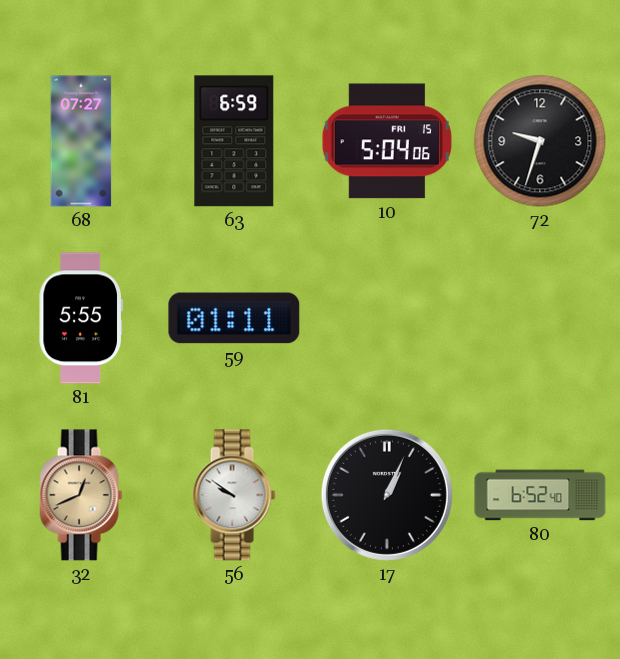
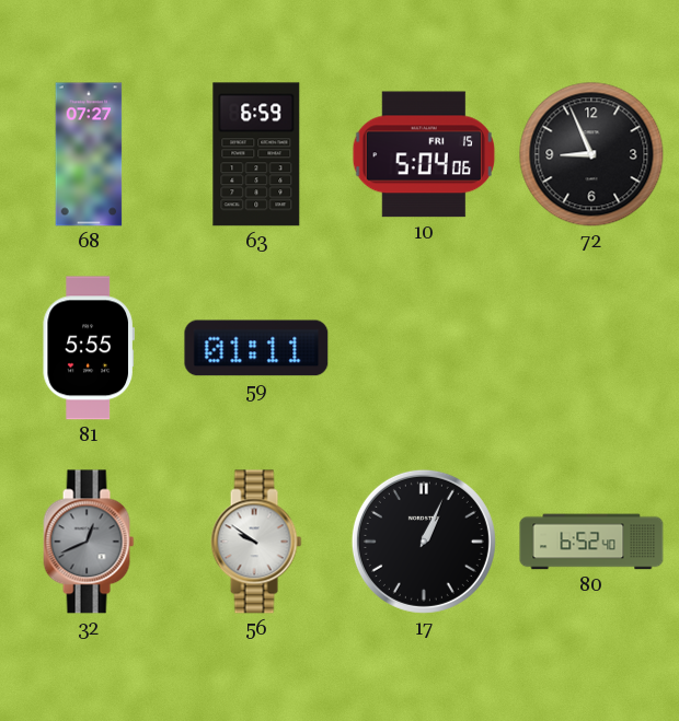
72: 9:33 -> 8:56 (591, 154)
32 dial: champagne -> grey (89, 542)
